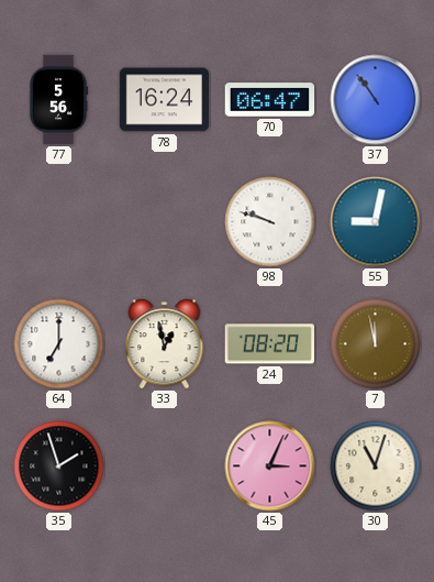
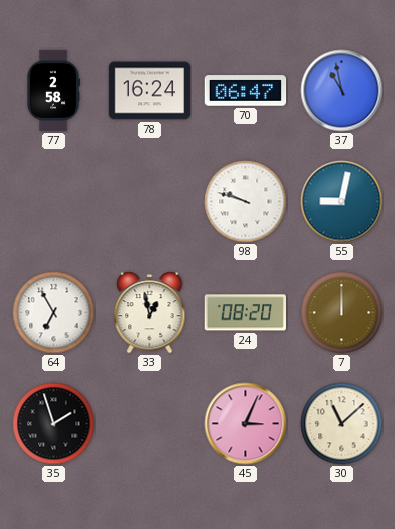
77: 5:56 -> 2:58 (53, 91)
37: 10:54 -> 10:58 (342, 91)
64: 7:00 -> 6:55 (54, 313)
7: 11:58 -> 12:00 (342, 313)
30: 11:03 -> 11:08 (342, 424)
